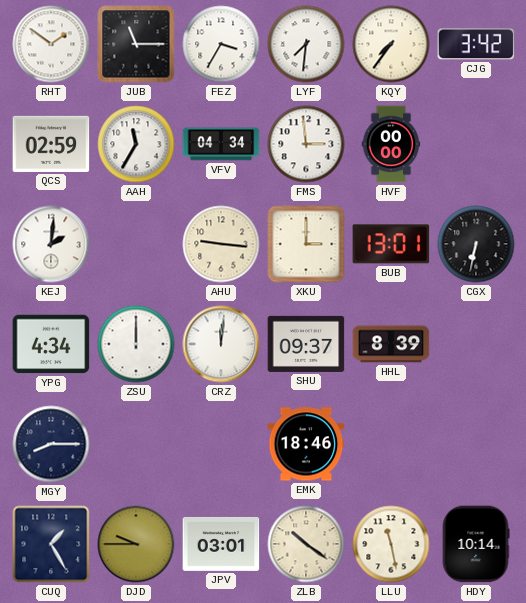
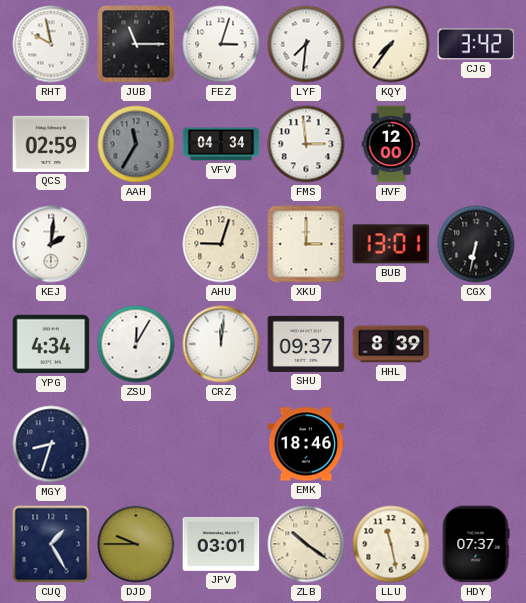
RHT: 1:51 -> 9:58 (51, 44)
FEZ: 3:35 -> 3:03 (221, 44)
AAH dial: white -> grey (136, 144)
HVF: 00:00 -> 12:00 (391, 144)
AHU: 9:16 -> 9:03 (221, 244)
ZSU: 12:00 -> 12:05 (136, 344)
MGY: 8:15 -> 8:33 (51, 444)
HDY: 10:14 -> 07:37 (476, 544)
